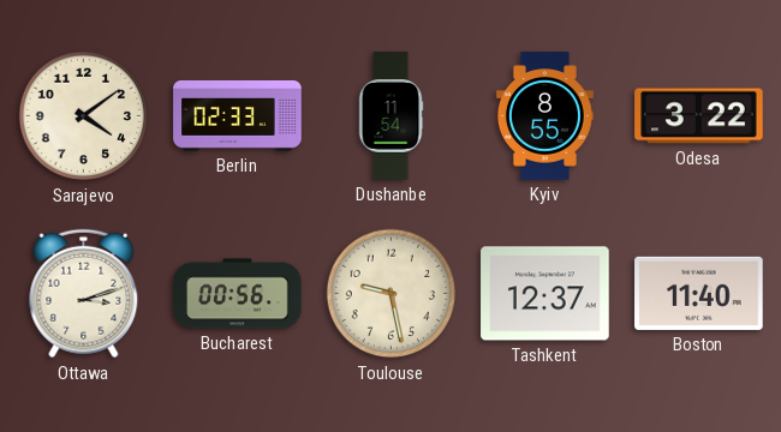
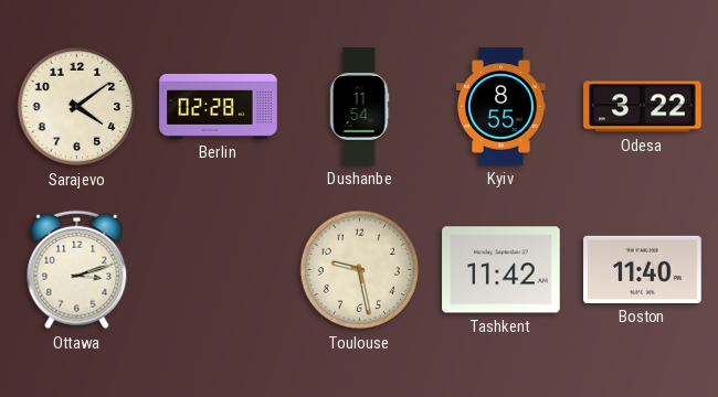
Berlin: 02:33 -> 02:28 (219, 106)
Bucharest: 00:56 -> none (238, 294)
Tashkent: 12:37 -> 11:42 (501, 270)
